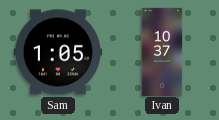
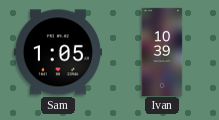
Ivan: 10:37 -> 10:39 (162, 51)
